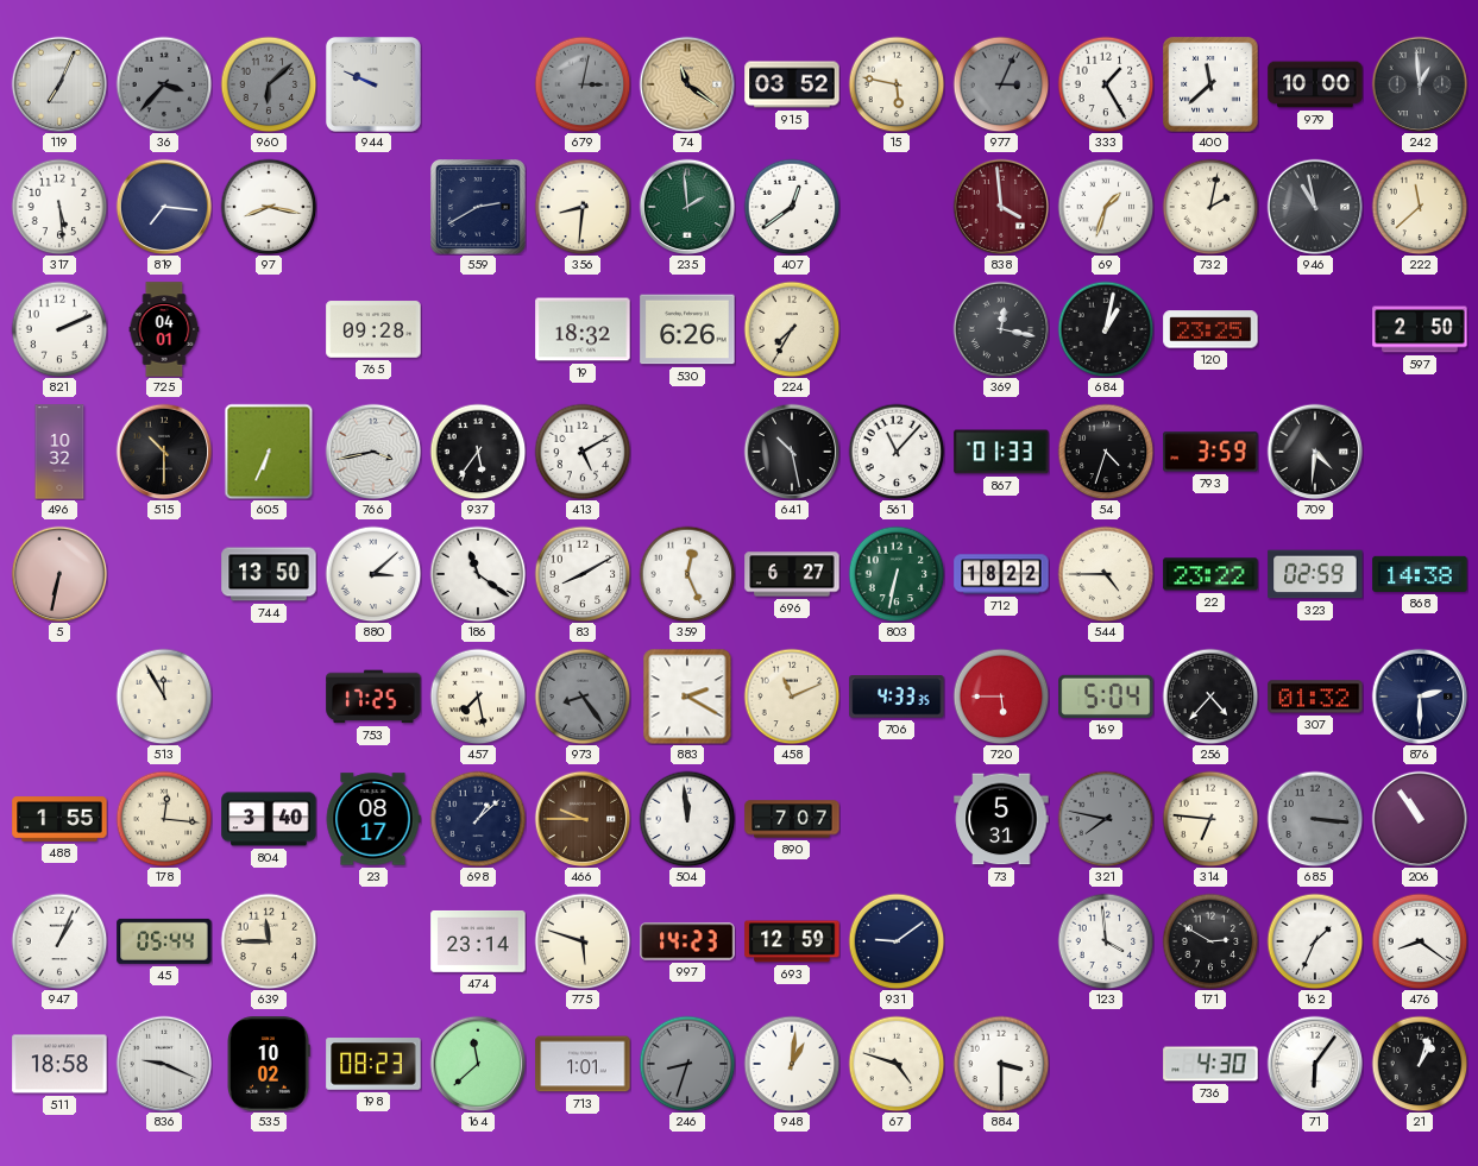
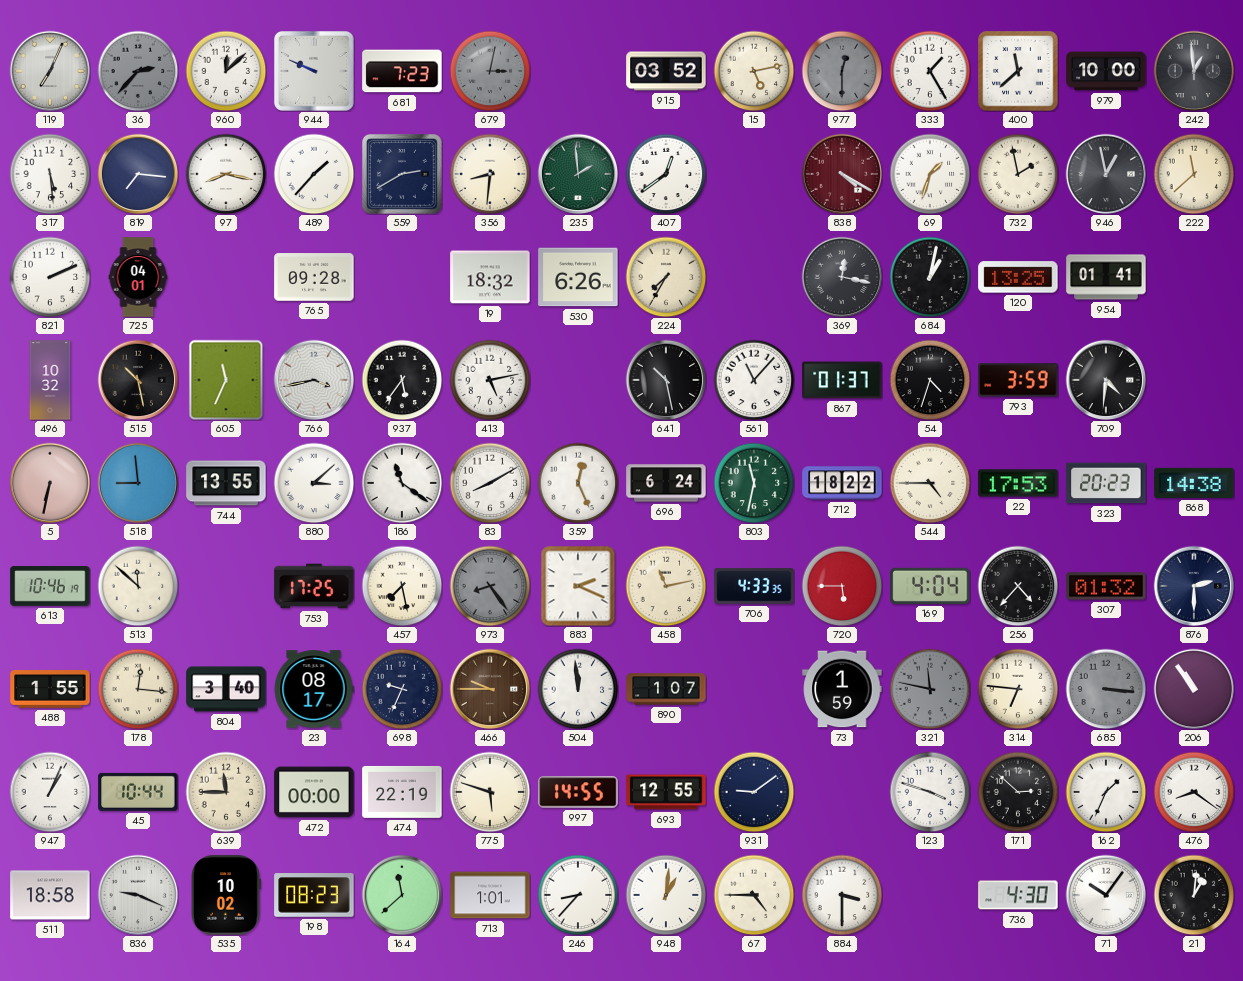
36: 3:37 -> 2:37 (138, 71)
960: 6:08 -> 12:08 (226, 71)
960 dial: grey -> white (226, 71)
681: none -> 7:23 (402, 71)
74: 11:21 -> none (687, 84)
15: 5:47 -> 5:13 (754, 71)
977: 3:04 -> 12:30 (842, 71)
489: none -> 1:37 (314, 174)
838: 3:59 -> 4:20 (842, 174)
732: 2:02 -> 1:58 (1018, 174)
946: 10:58 -> 12:58 (1106, 174)
120: 23:25 -> 13:25 (1018, 277)
954: none -> 01:41 (1106, 277)
597: 2:50 -> none (1420, 329)
515: 10:30 -> 10:28 (138, 380)
605: 6:34 -> 11:34 (226, 380)
413: 5:10 -> 5:13 (490, 380)
867: 01:33 -> 01:37 (842, 380)
518: none -> 8:59 (138, 483)
744: 13:50 -> 13:55 (226, 483)
696: 6:27 -> 6:24 (666, 483)
803: 6:32 -> 11:32 (754, 483)
22: 23:22 -> 17:53 (1018, 483)
323: 02:59 -> 20:23 (1106, 483)
613: none -> 10:46 (50, 586)
513: 11:55 -> 11:52 (138, 586)
883: 2:20 -> 2:19 (578, 586)
458: 11:11 -> 11:13 (666, 586)
169: 5:04 -> 4:04 (930, 586)
698: 1:08 -> 9:34 (402, 689)
890: 7:07 -> 1:07 (666, 689)
73: 5:31 -> 1:59 (842, 689)
321: 7:47 -> 11:47 (930, 689)
45: 05:44 -> 10:44 (138, 792)
472: none -> 00:00 (314, 792)
474: 23:14 -> 22:19 (402, 792)
997: 14:23 -> 14:55 (578, 792)
693: 12:59 -> 12:55 (666, 792)
123: 3:59 -> 3:48 (930, 792)
171: 2:50 -> 2:52 (1018, 792)
246: 8:33 -> 8:37 (578, 895)
246 dial: grey -> white (578, 895)
67: 4:48 -> 4:45 (754, 895)
71: 6:06 -> 10:06 (1106, 895)
21: 1:03 -> 1:01 (1194, 895)
